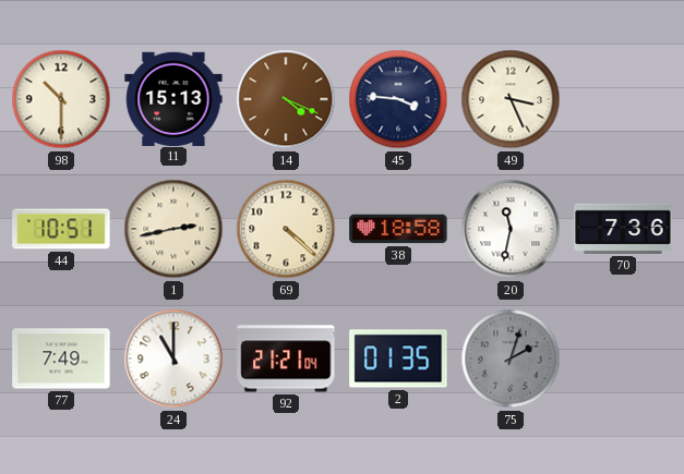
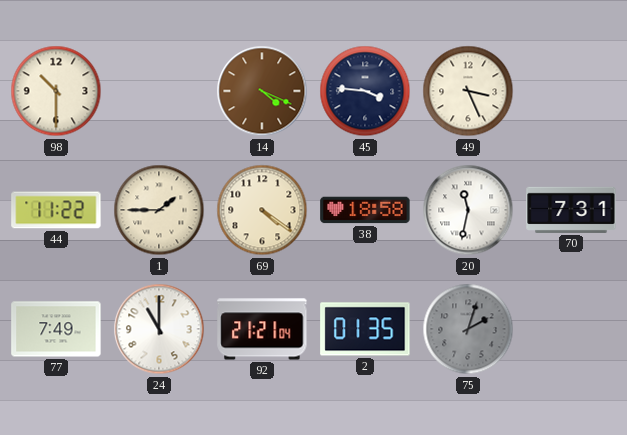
11: 15:13 -> none (173, 98)
44: 10:51 -> 11:22 (56, 210)
1: 2:43 -> 1:45 (159, 210)
69: 4:22 -> 4:21 (262, 210)
70: 7:36 -> 7:31 (571, 210)
